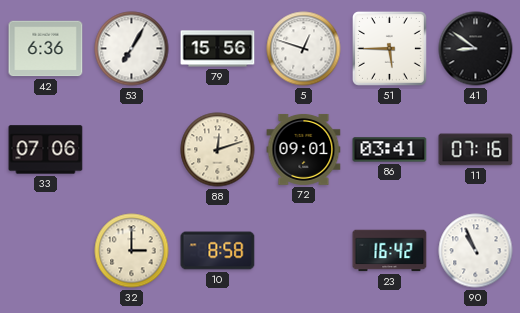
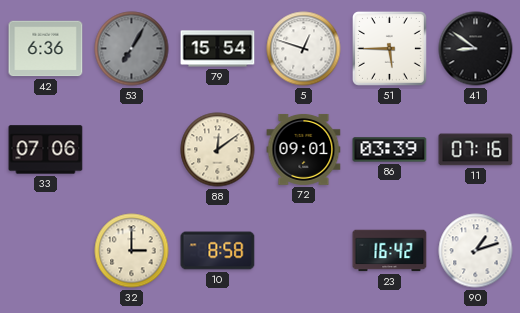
53 dial: white -> grey (132, 49)
79: 15:56 -> 15:54 (218, 49)
88: 12:12 -> 12:09 (218, 150)
86: 03:41 -> 03:39 (390, 150)
90: 10:56 -> 1:12 (476, 251)
